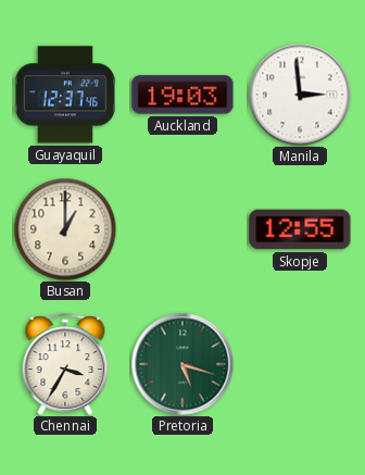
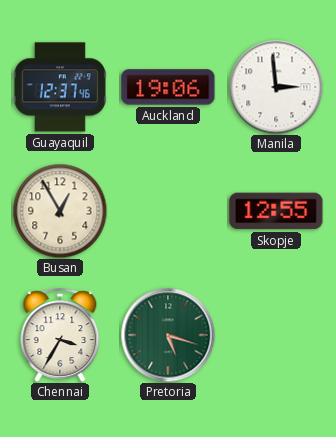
Auckland: 19:03 -> 19:06 (168, 87)
Busan: 1:00 -> 12:55 (60, 211)
